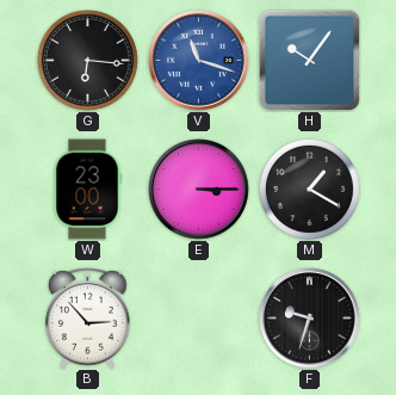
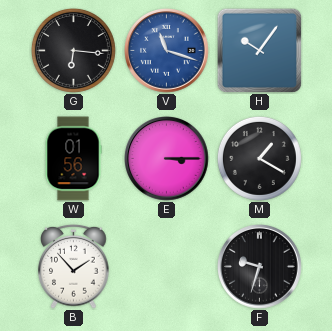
W: 23:00 -> 01:56 (73, 159)
B: 2:53 -> 1:53 (74, 266)
